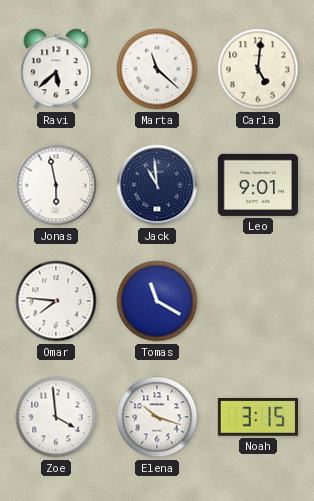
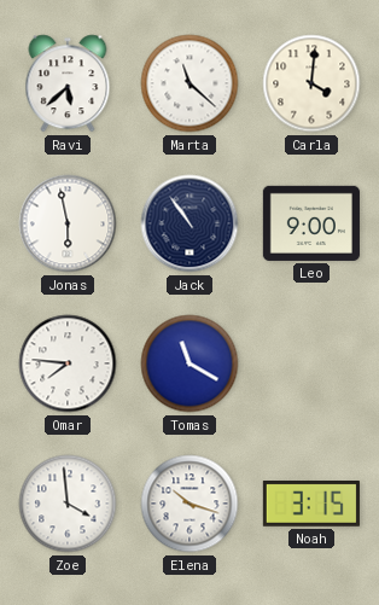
Carla: 5:01 -> 4:01 (311, 83)
Jack: 10:59 -> 10:54 (189, 223)
Leo: 9:01 -> 9:00 (311, 223)
